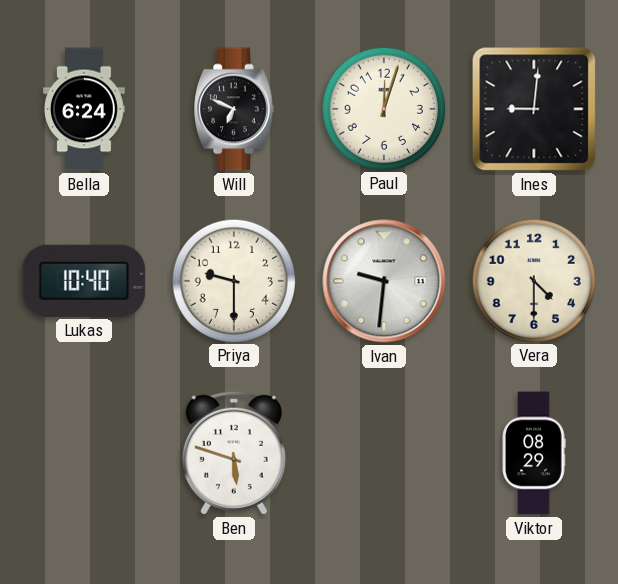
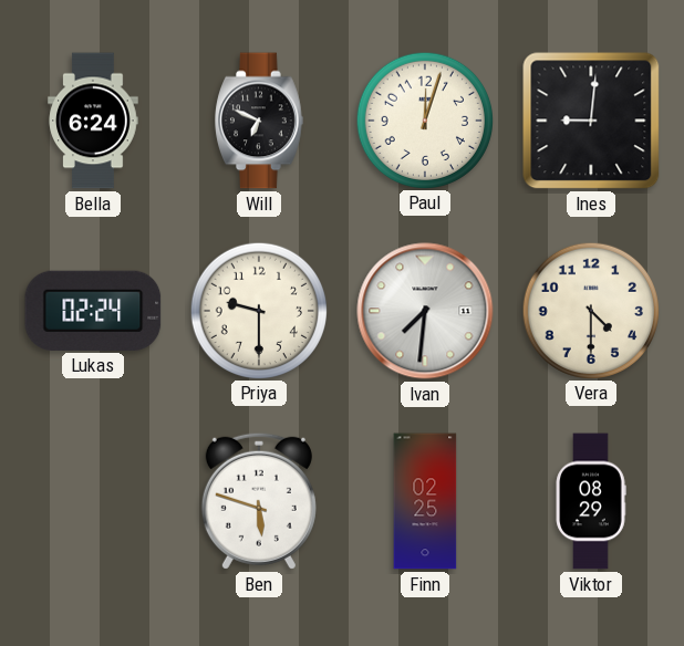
Lukas: 10:40 -> 02:24 (93, 311)
Ivan: 9:31 -> 7:31 (425, 311)
Finn: none -> 02:25 (425, 501)
